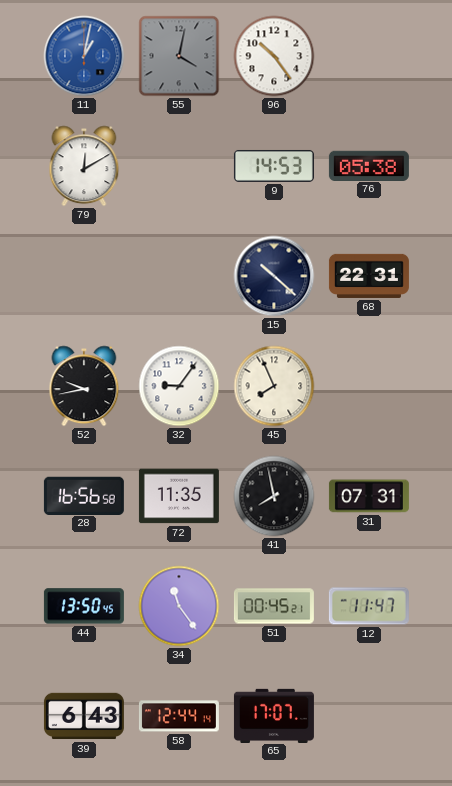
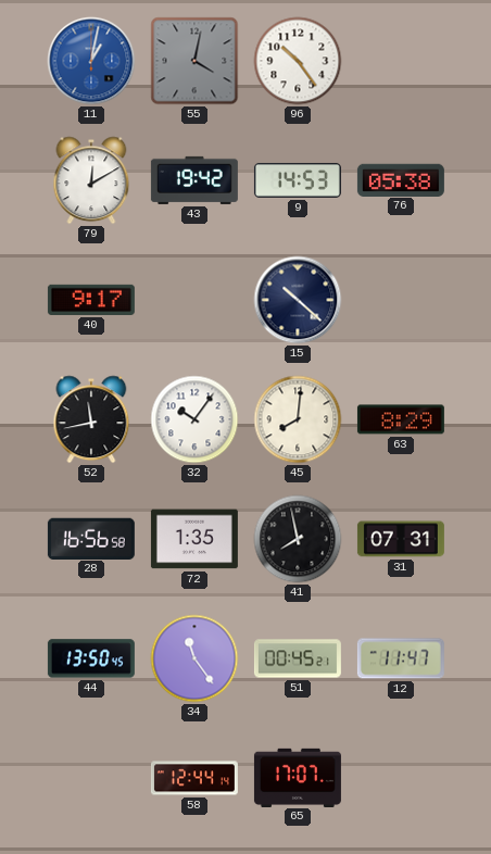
43: none -> 19:42 (194, 180)
40: none -> 9:17 (91, 300)
68: 22:31 -> none (369, 276)
52: 9:43 -> 11:43 (91, 419)
32: 9:06 -> 10:06 (194, 419)
45: 7:56 -> 8:01 (298, 419)
63: none -> 8:29 (401, 419)
72: 11:35 -> 1:35 (194, 539)
39: 6:43 -> none (84, 716)
